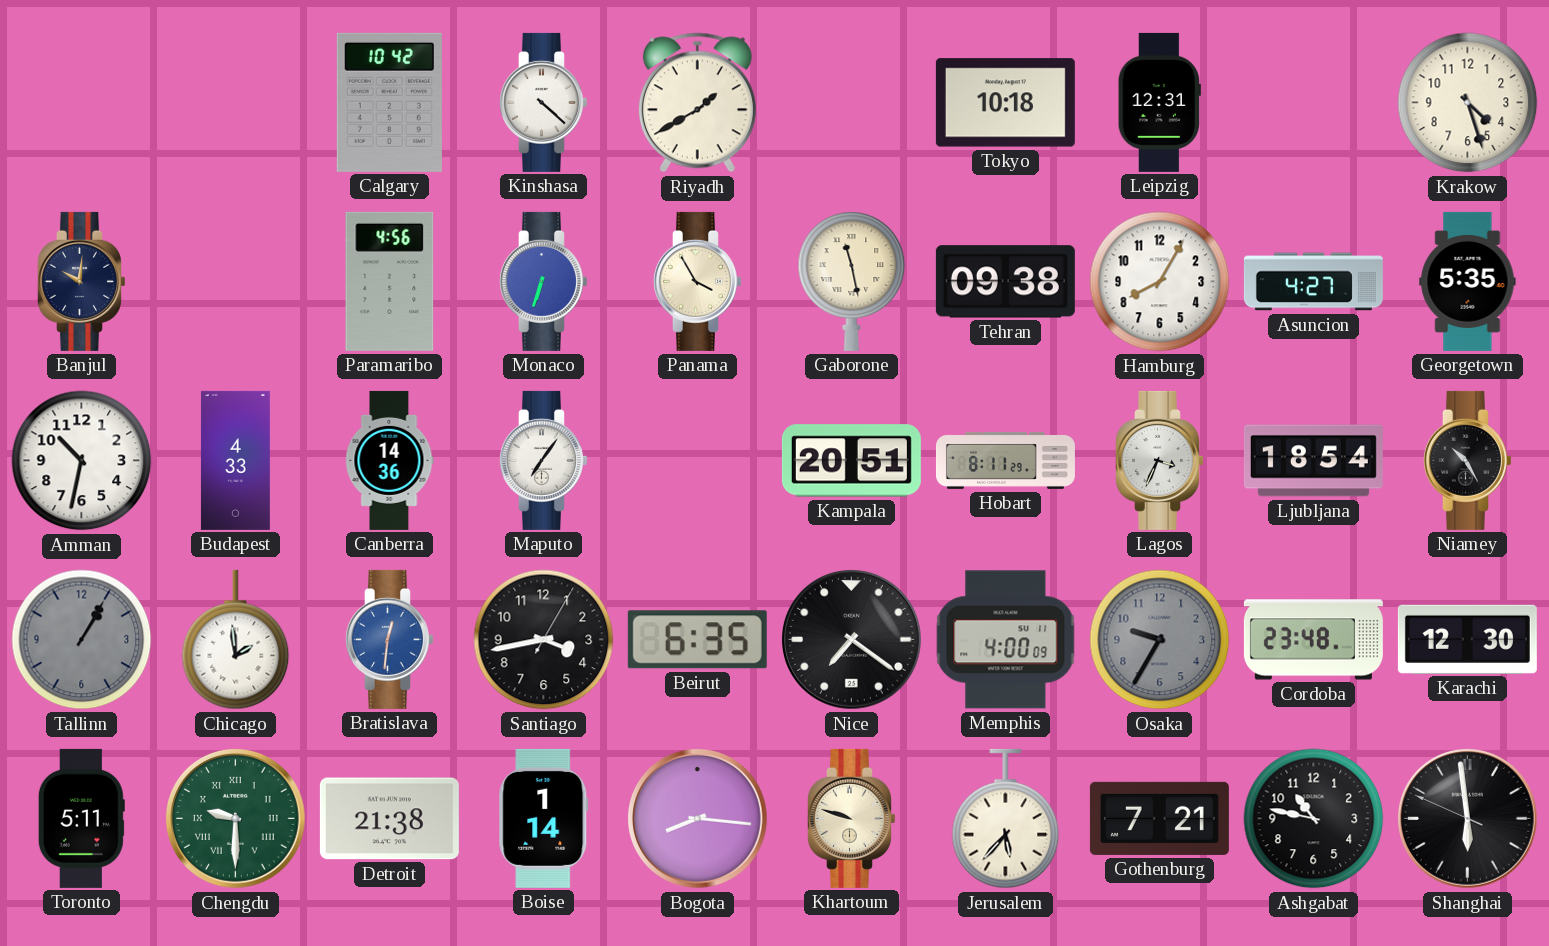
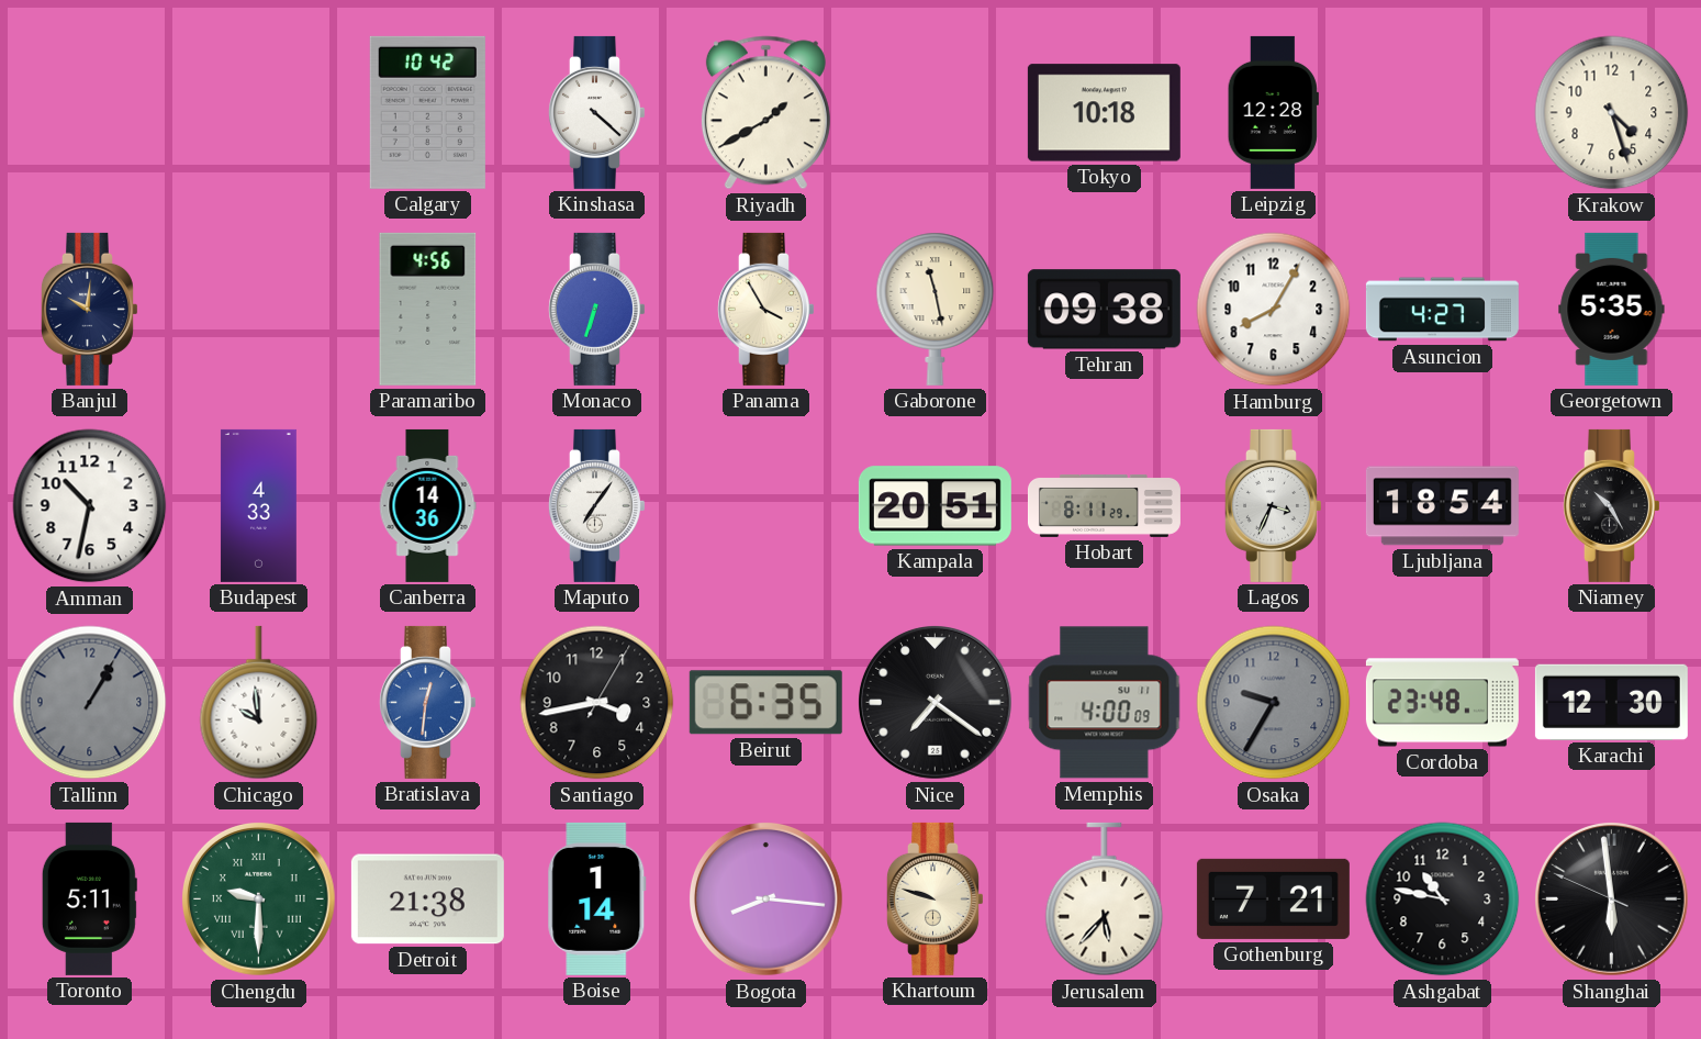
Leipzig: 12:31 -> 12:28 (1273, 112)
Chicago: 1:59 -> 9:59 (259, 703)
